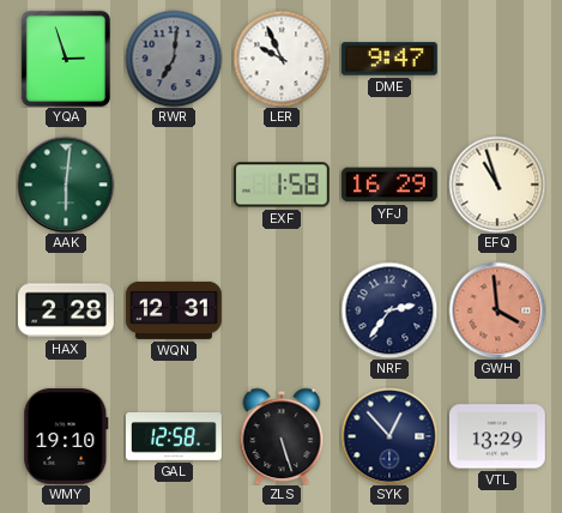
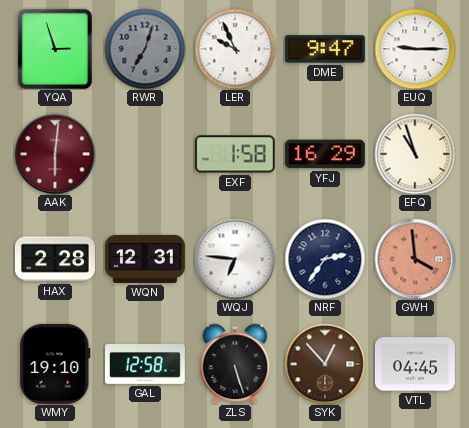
RWR: 7:01 -> 7:03 (145, 49)
EUQ: none -> 9:15 (415, 49)
AAK dial: green -> burgundy (55, 154)
WQJ: none -> 6:46 (235, 259)
SYK dial: navy -> brown (325, 364)
VTL: 13:29 -> 04:45 (415, 364)
